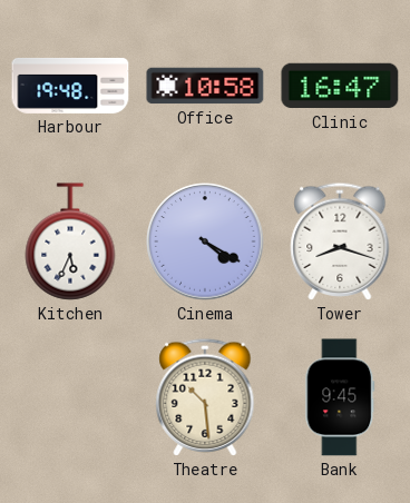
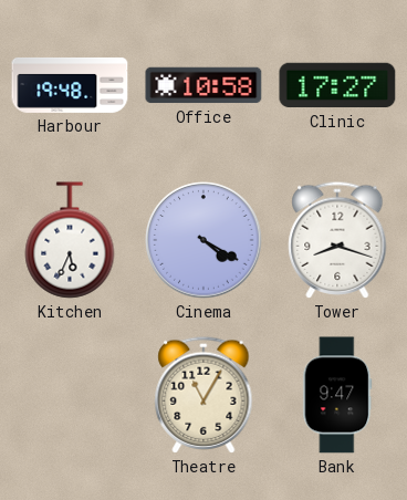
Clinic: 16:47 -> 17:27 (337, 85)
Theatre: 10:29 -> 11:05 (203, 395)
Bank: 9:45 -> 9:47 (337, 395)
